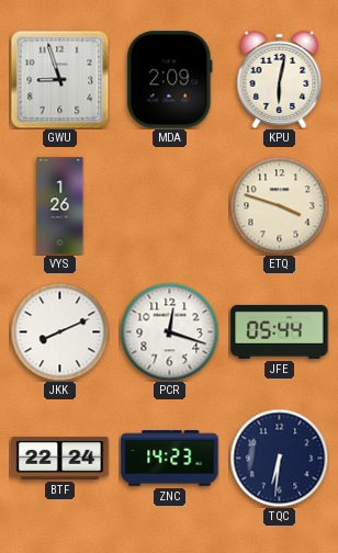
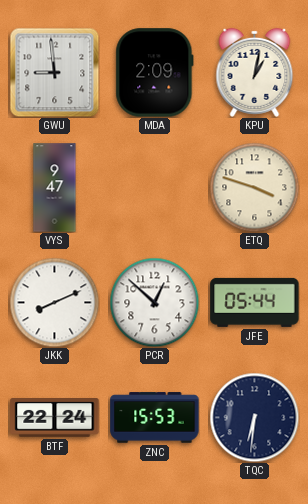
GWU: 8:57 -> 8:59 (54, 72)
KPU: 6:02 -> 1:02 (255, 72)
VYS: 1:26 -> 9:47 (55, 188)
PCR: 12:18 -> 12:52 (154, 302)
ZNC: 14:23 -> 15:53 (155, 418)
